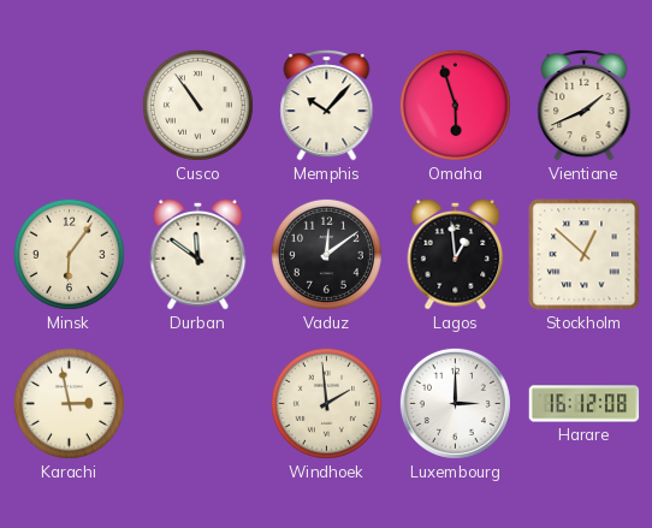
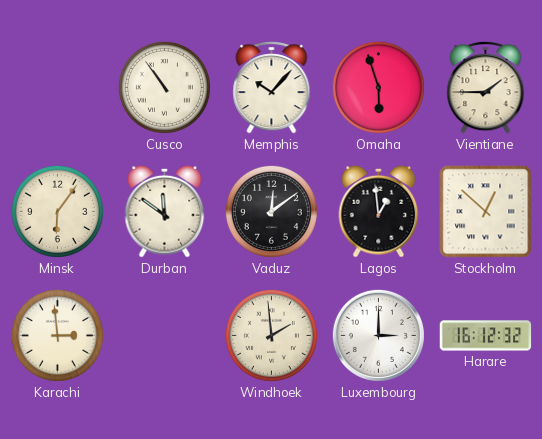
Vientiane: 1:41 -> 1:45 (486, 88)
Karachi: 2:58 -> 2:59 (57, 335)
Harare: 16:12:08 -> 16:12:32 (486, 336)
